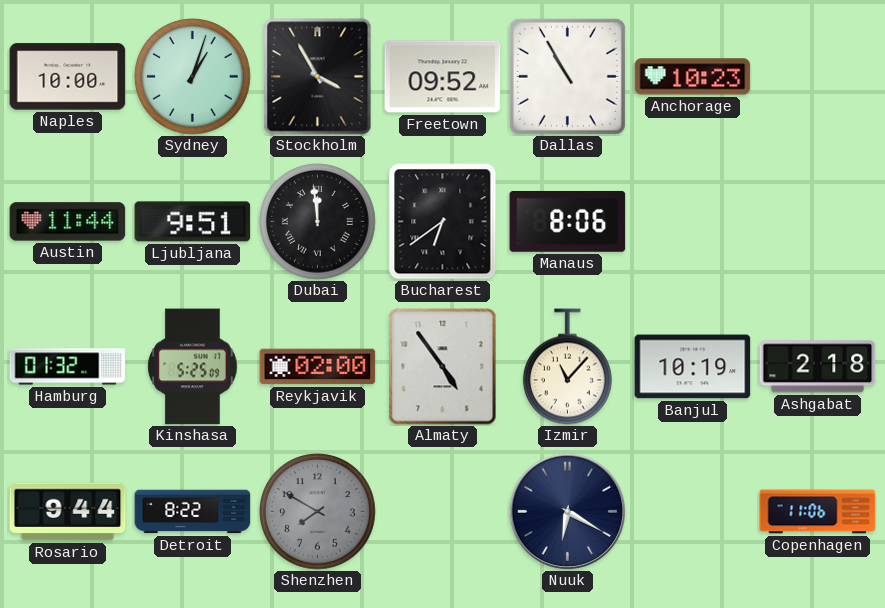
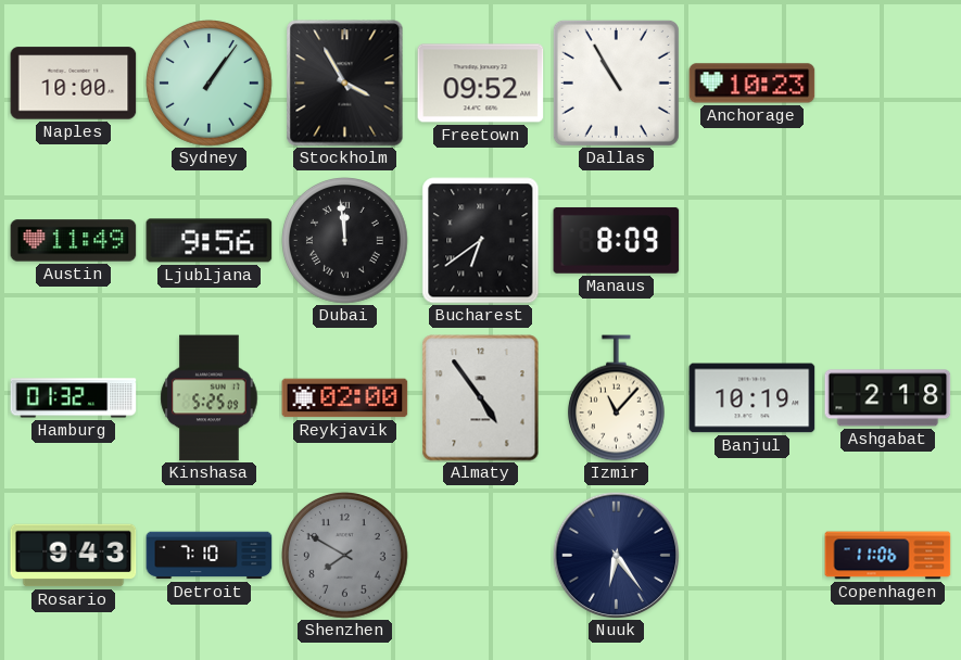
Sydney: 1:03 -> 1:06 (210, 84)
Austin: 11:44 -> 11:49 (74, 241)
Ljubljana: 9:51 -> 9:56 (210, 241)
Manaus: 8:06 -> 8:09 (617, 240)
Rosario: 9:44 -> 9:43 (74, 556)
Detroit: 8:22 -> 7:10 (210, 556)
Nuuk: 6:20 -> 6:24 (616, 555)
